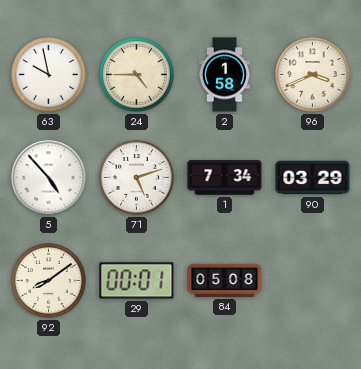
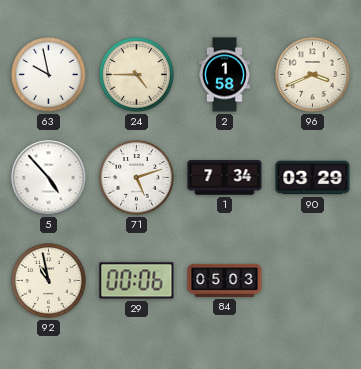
92: 8:09 -> 10:58 (49, 281)
29: 00:01 -> 00:06 (137, 281)
84: 05:08 -> 05:03 (225, 280)
